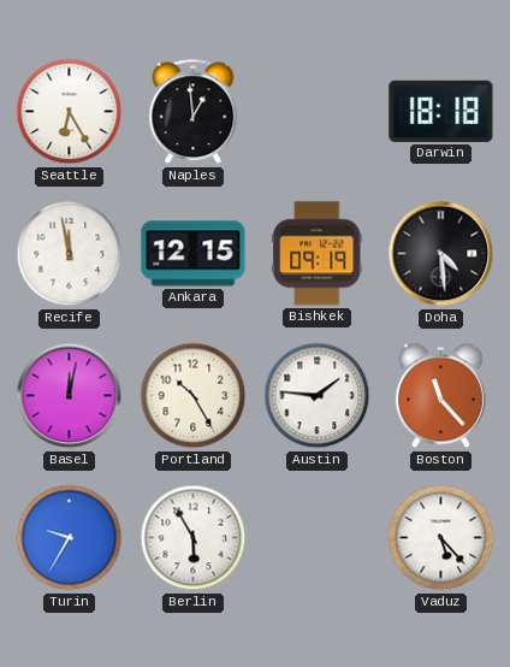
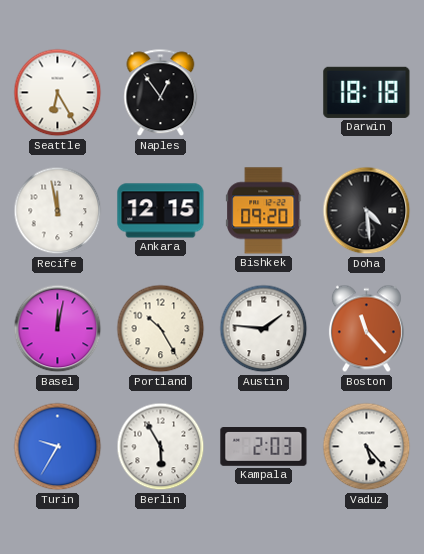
Naples: 12:59 -> 12:54 (161, 93)
Bishkek: 09:19 -> 09:20 (264, 211)
Kampala: none -> 2:03 (264, 447)
